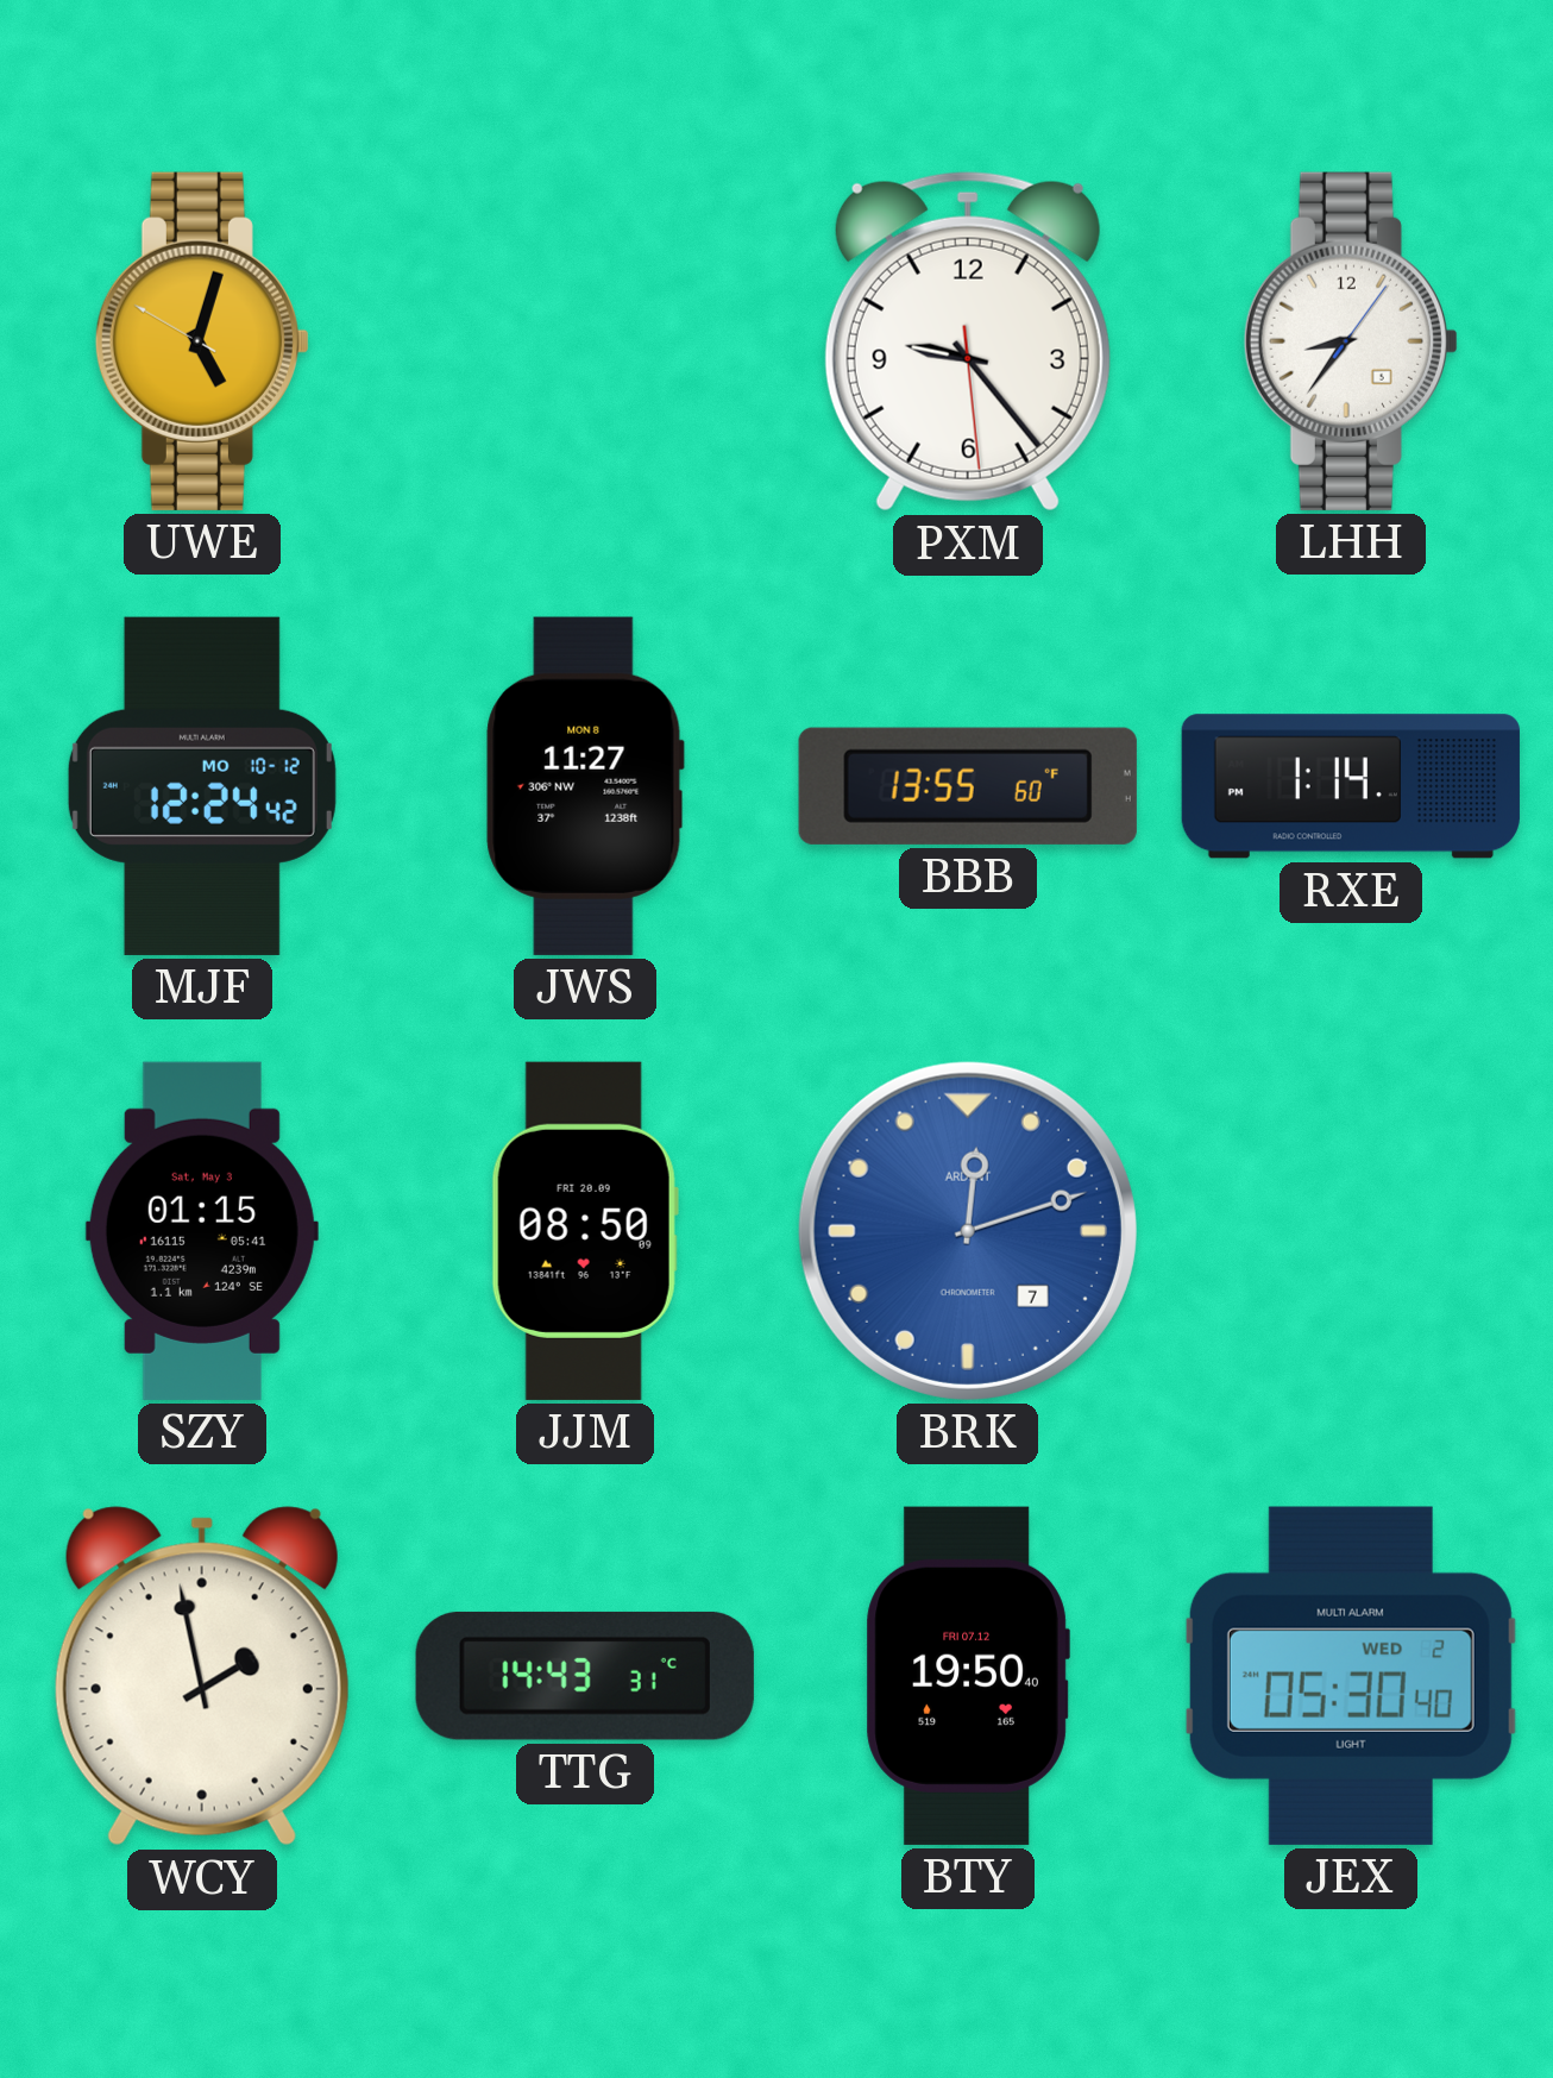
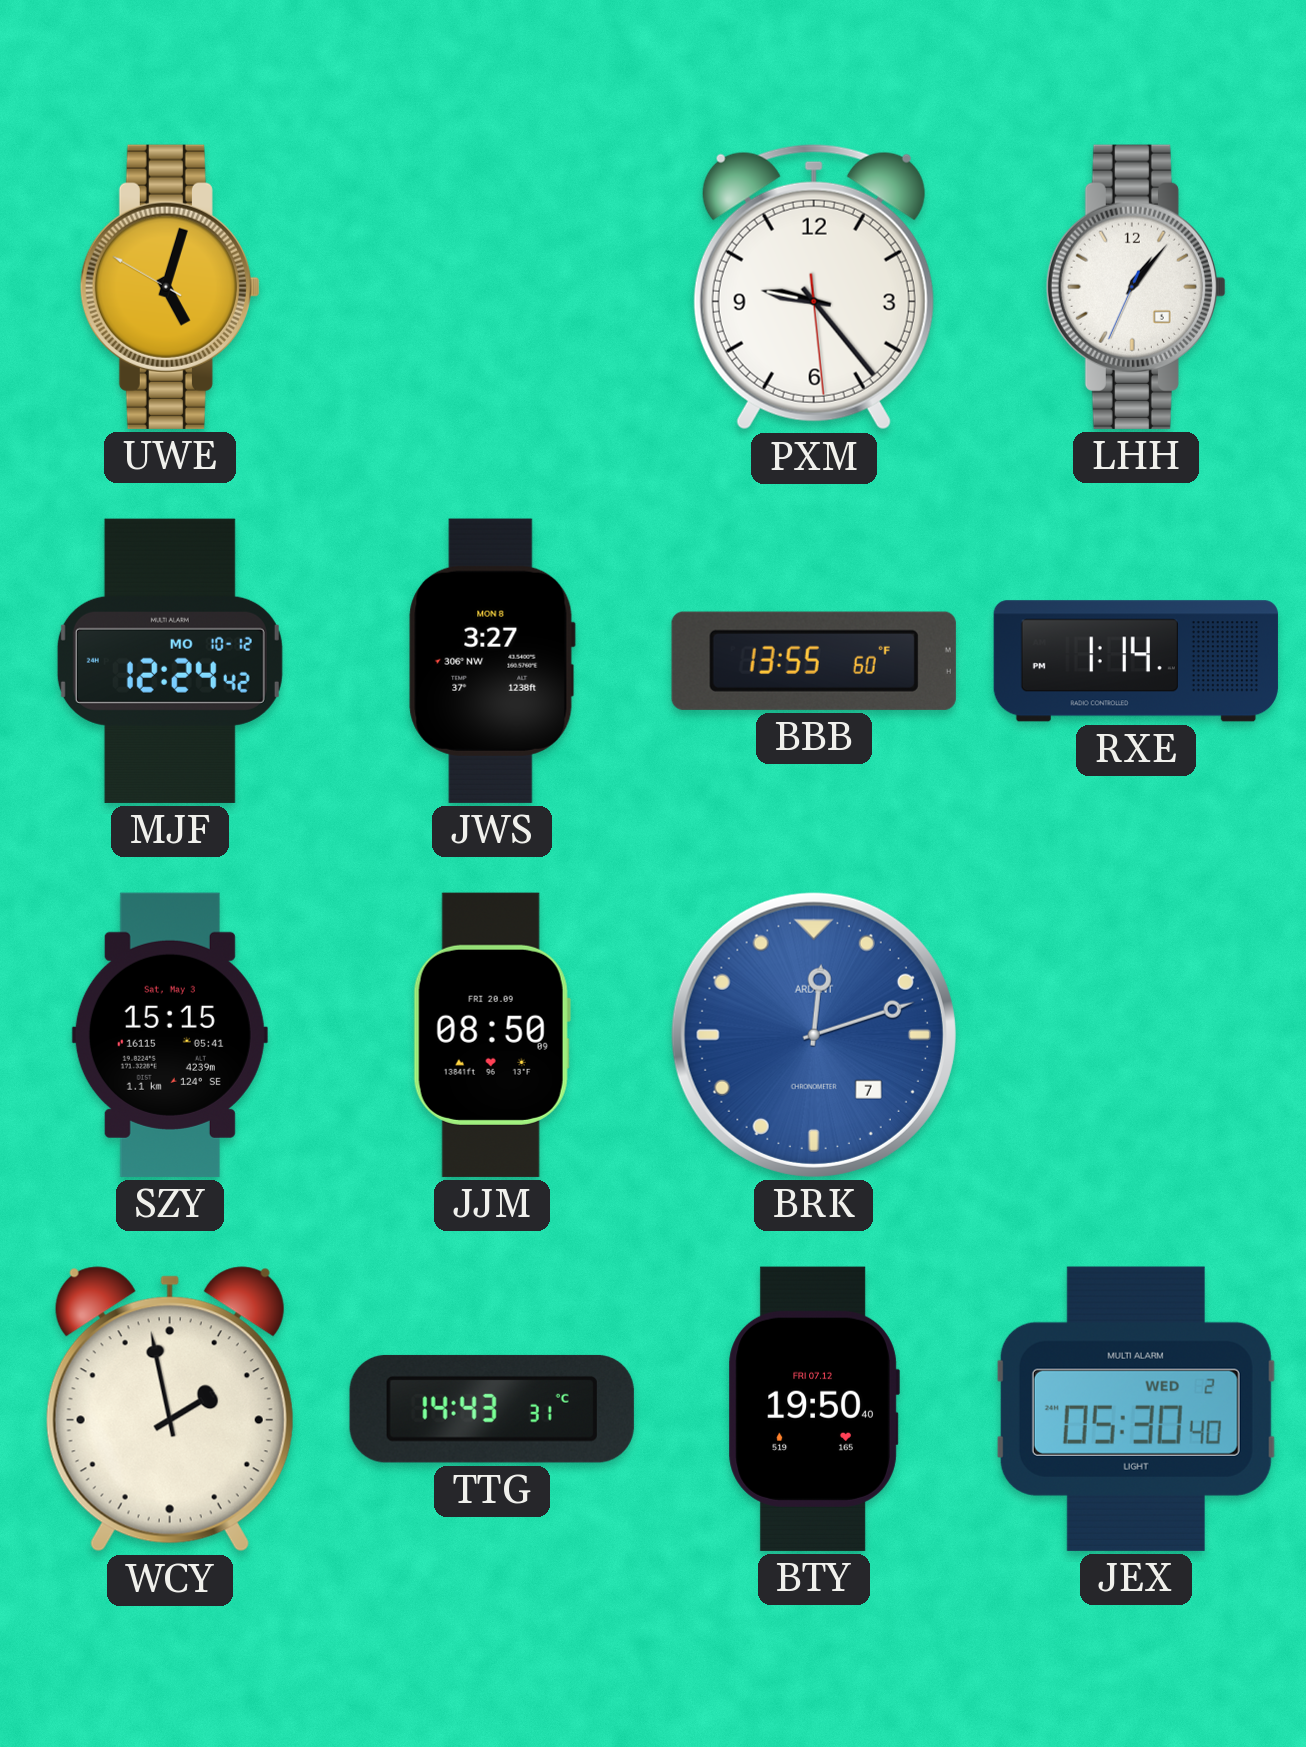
LHH: 8:36 -> 1:06 (1136, 287)
JWS: 11:27 -> 3:27 (492, 661)
SZY: 01:15 -> 15:15 (170, 1035)
